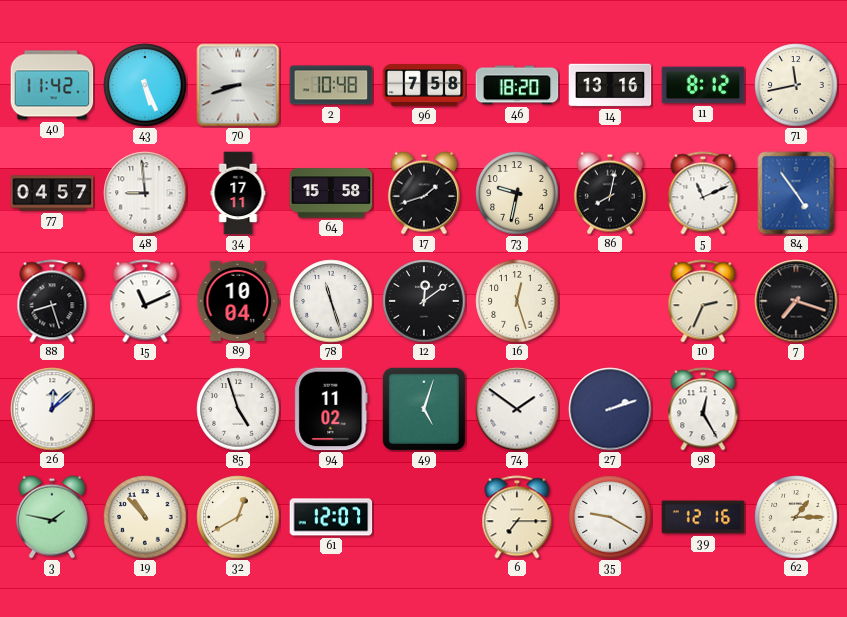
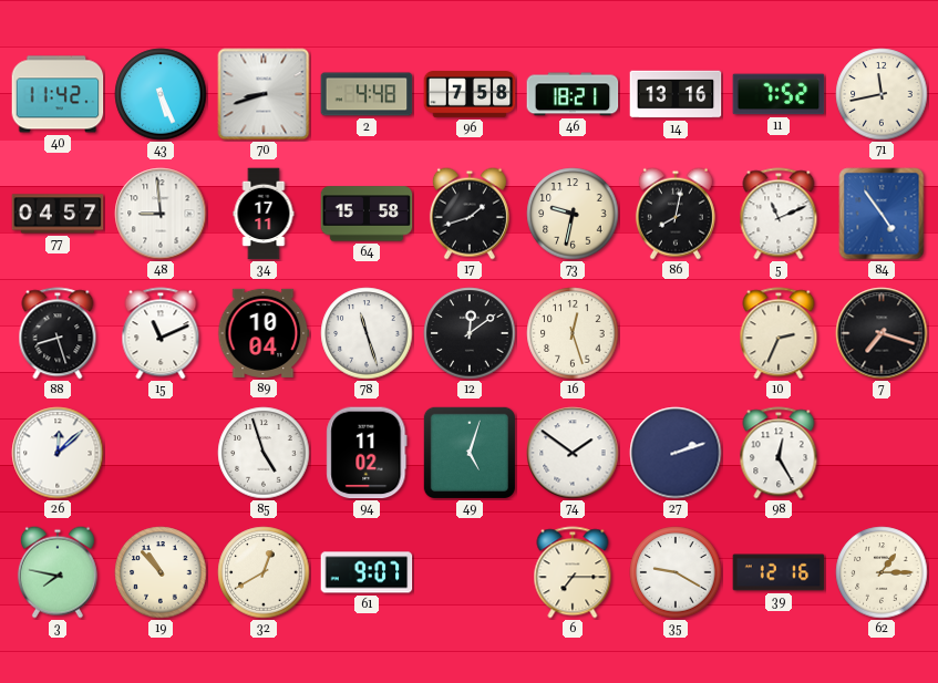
2: 10:48 -> 4:48 (367, 94)
46: 18:20 -> 18:21 (573, 94)
11: 8:12 -> 7:52 (779, 94)
3: 1:47 -> 7:47 (58, 572)
61: 12:07 -> 9:07 (367, 572)
